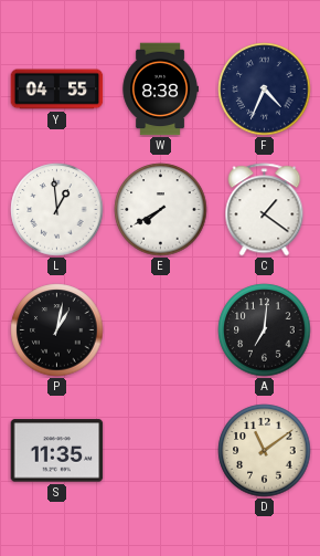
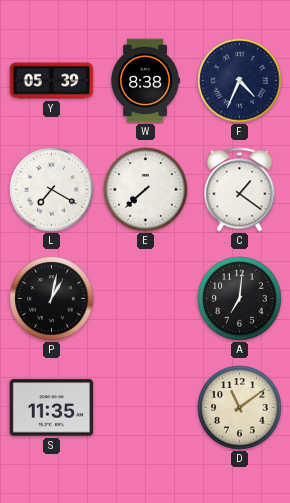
Y: 04:55 -> 05:39 (52, 81)
L: 12:59 -> 7:20 (52, 190)
E: 7:40 -> 7:38 (146, 190)
